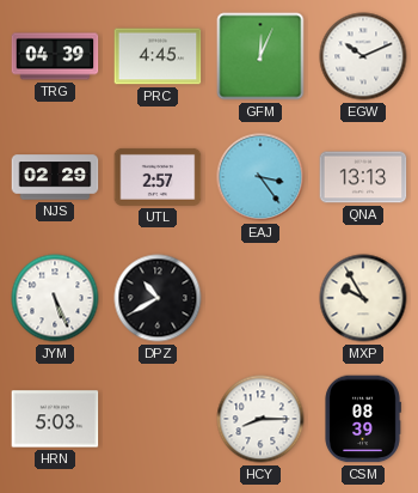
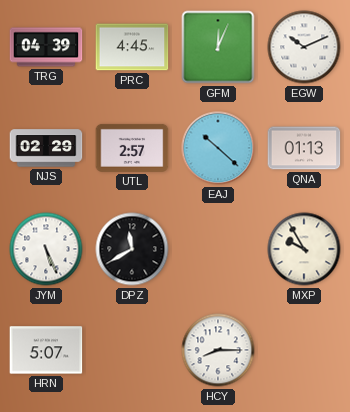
EAJ: 3:24 -> 10:22 (218, 148)
QNA: 13:13 -> 01:13 (304, 148)
DPZ: 10:40 -> 11:40 (132, 249)
HRN: 5:03 -> 5:07 (46, 350)
CSM: 08:39 -> none (363, 419)
